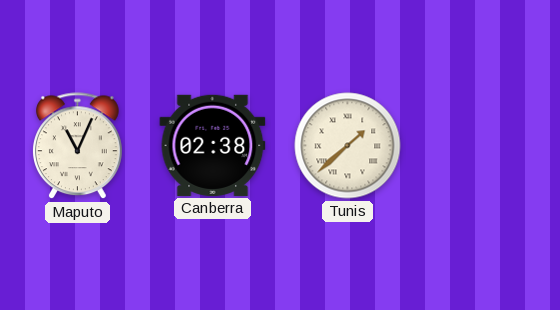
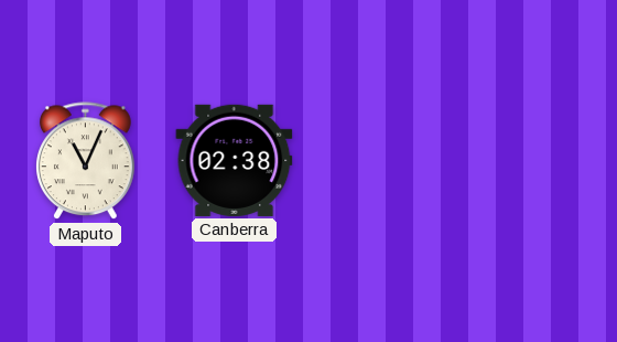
Tunis: 1:38 -> none (348, 146)
